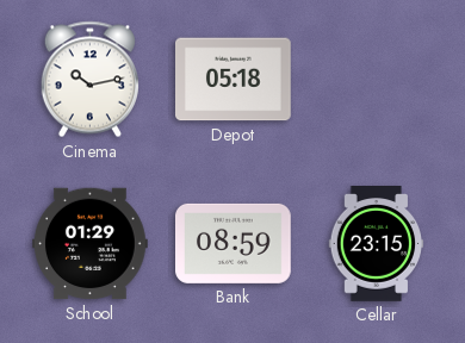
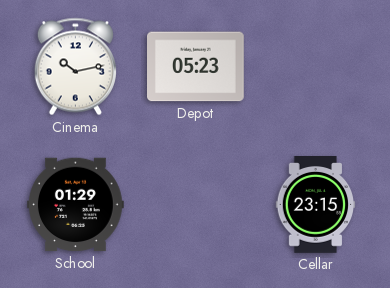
Depot: 05:18 -> 05:23 (196, 67)
Bank: 08:59 -> none (234, 243)
